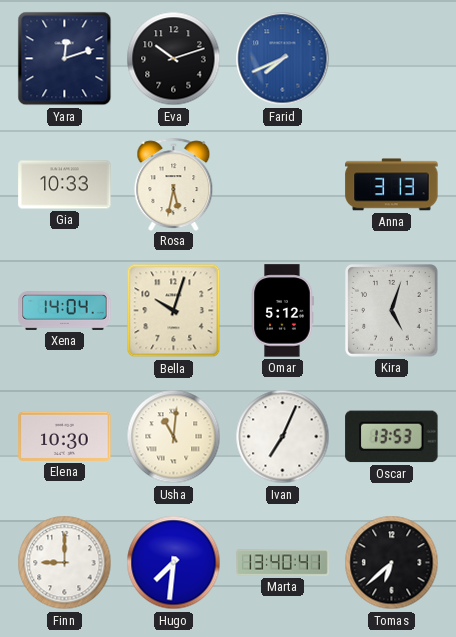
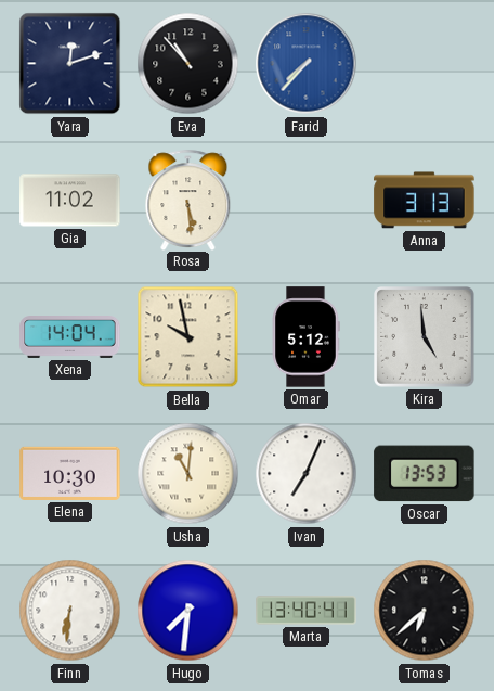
Eva: 10:12 -> 10:53 (188, 64)
Farid: 7:41 -> 7:37 (307, 64)
Gia: 10:33 -> 11:02 (70, 201)
Rosa: 5:32 -> 5:29 (188, 200)
Bella: 10:03 -> 9:58 (188, 337)
Kira: 5:03 -> 4:59 (425, 337)
Finn: 9:00 -> 6:31 (70, 611)
